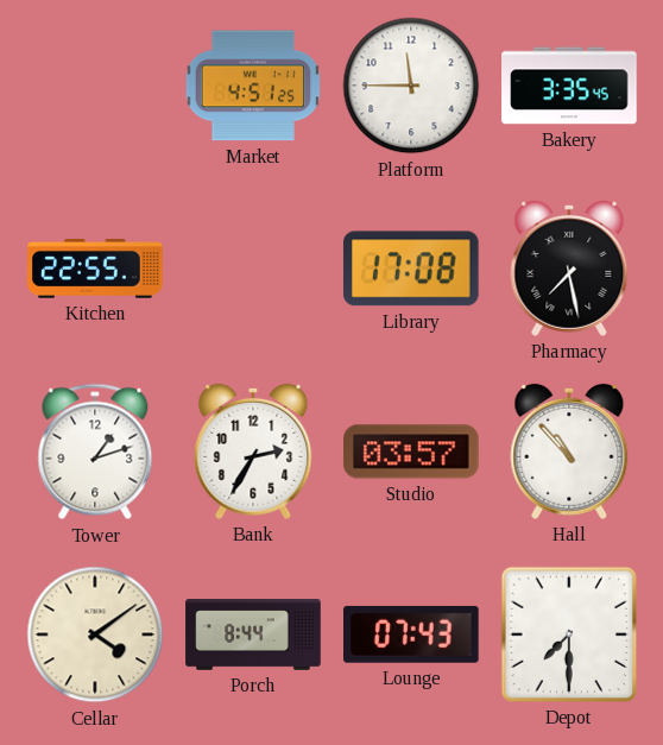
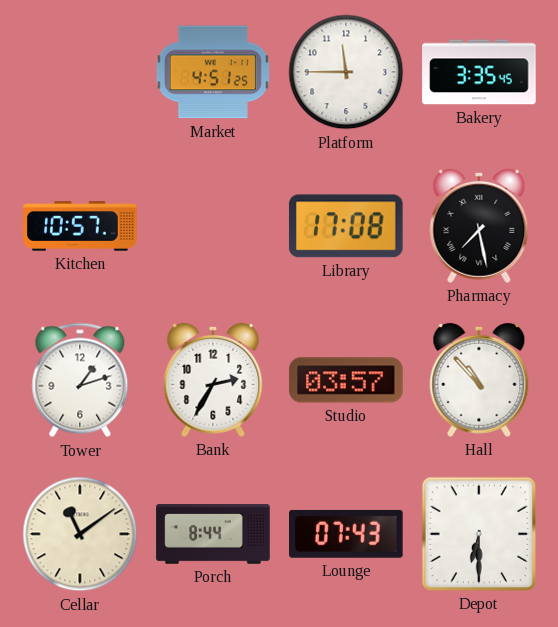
Kitchen: 22:55 -> 10:57 (80, 227)
Cellar: 4:09 -> 11:09 (80, 534)
Depot: 7:30 -> 6:30 (479, 534)
